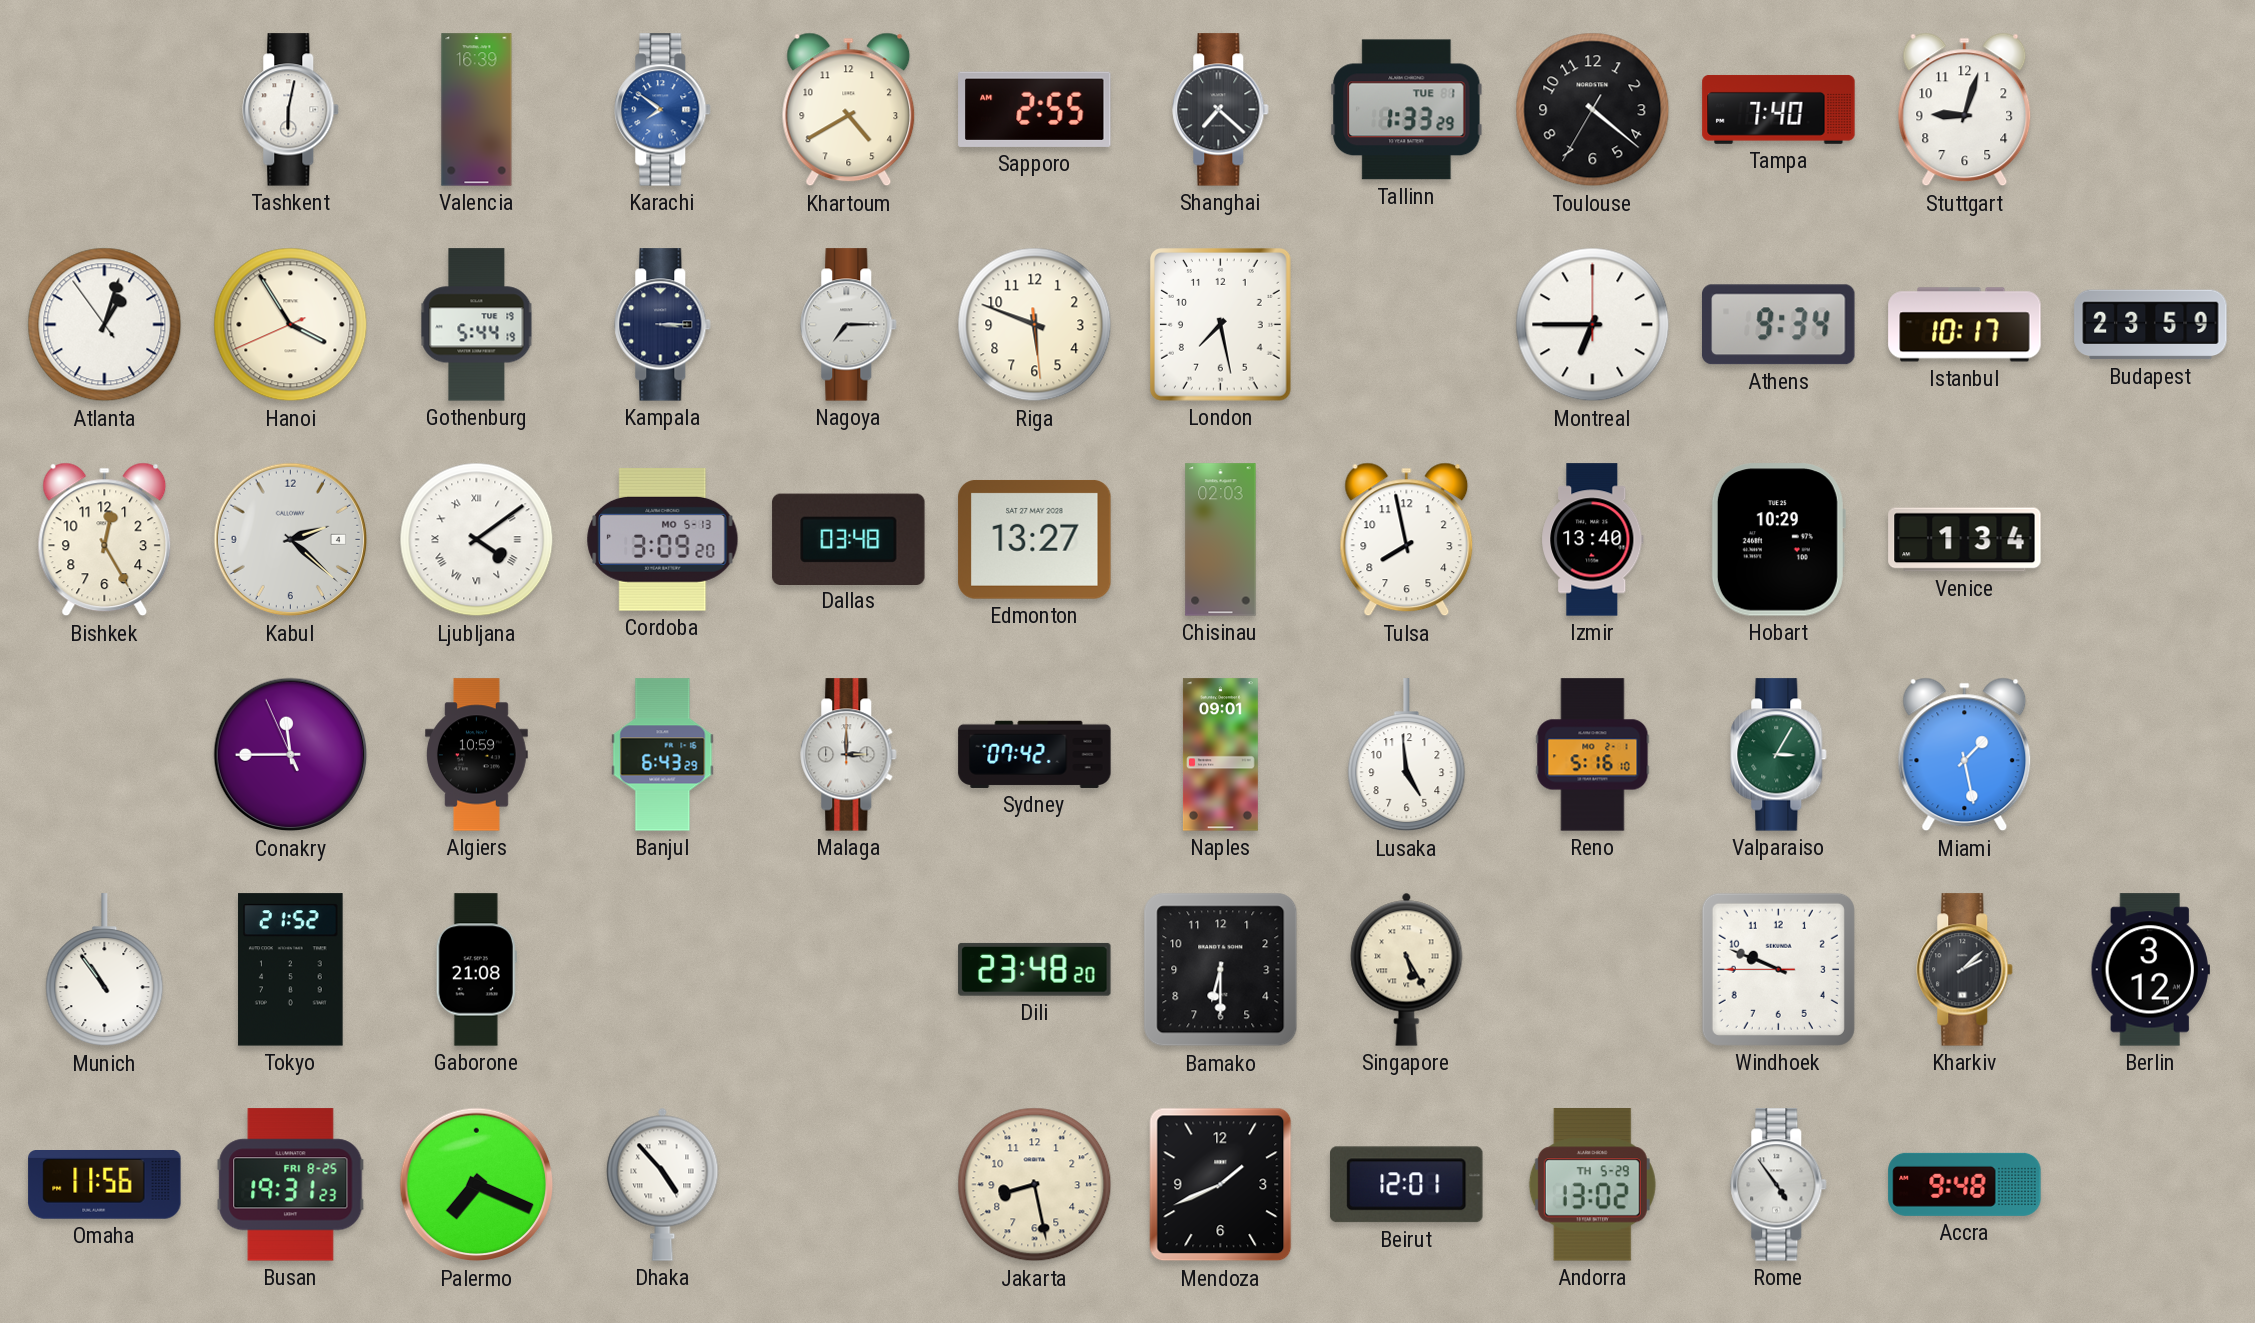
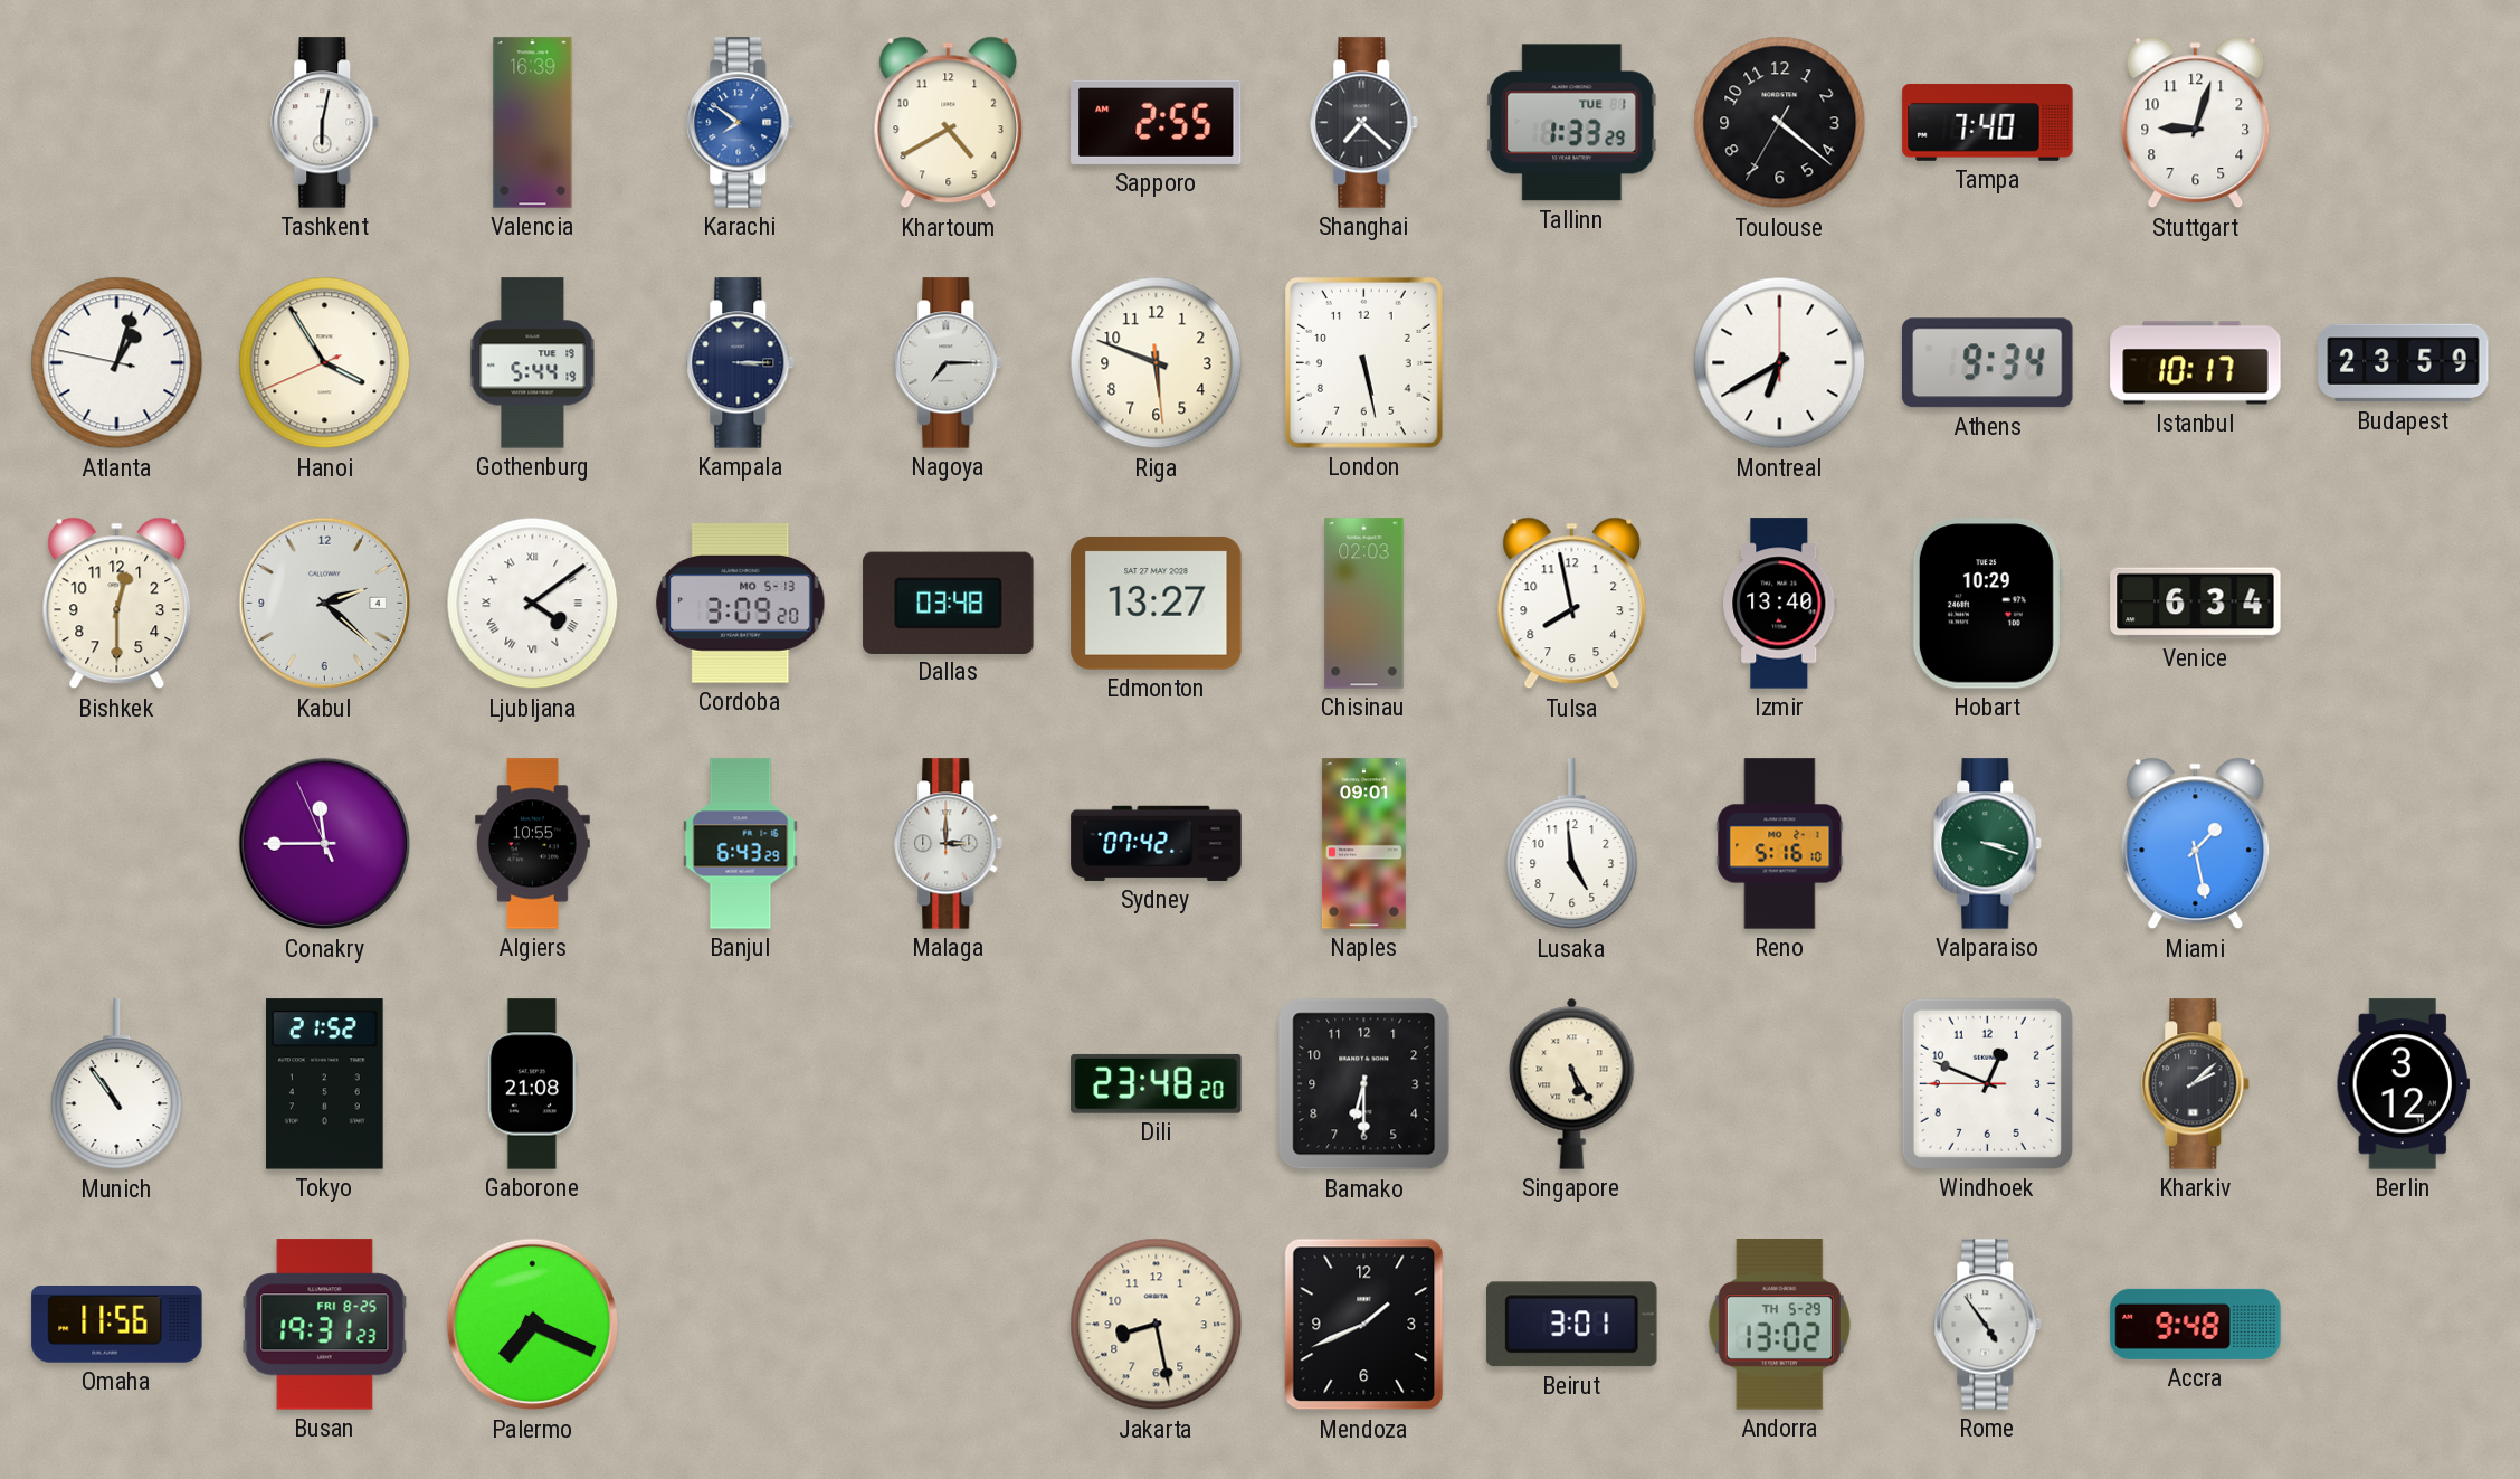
Atlanta: 1:02:54 -> 1:02:47 (117, 363)
London: 7:28 -> 5:28 (1363, 363)
Montreal: 6:45 -> 6:40 (1780, 363)
Bishkek: 12:25 -> 12:30 (117, 604)
Venice: 1:34 -> 6:34 (2196, 604)
Algiers: 10:59 -> 10:55 (533, 844)
Valparaiso: 3:05 -> 3:18 (1988, 844)
Windhoek: 9:48 -> 12:48 (1987, 1083)
Dhaka: 4:53 -> none (663, 1184)
Beirut: 12:01 -> 3:01 (1572, 1325)
